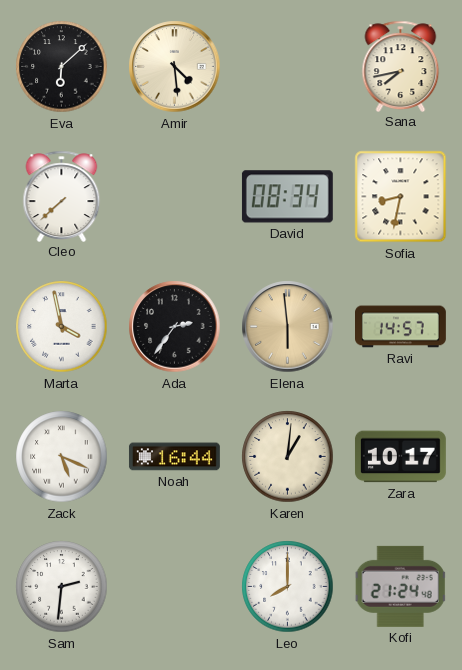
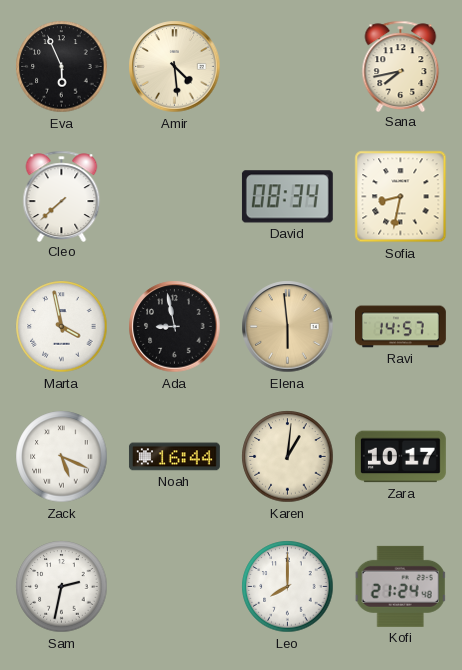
Eva: 6:08 -> 5:56 (62, 67)
Ada: 2:36 -> 8:58 (175, 327)
Sam: 2:31 -> 2:32 (62, 587)
